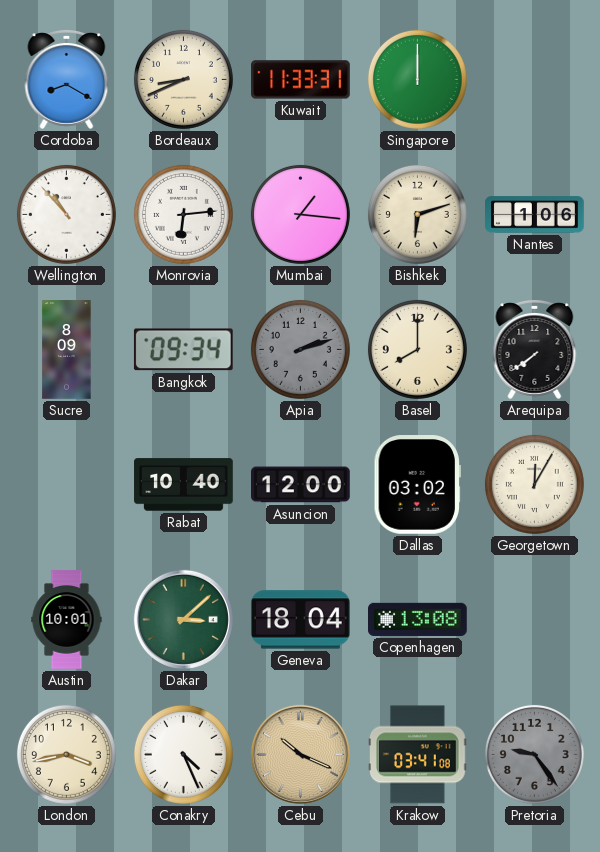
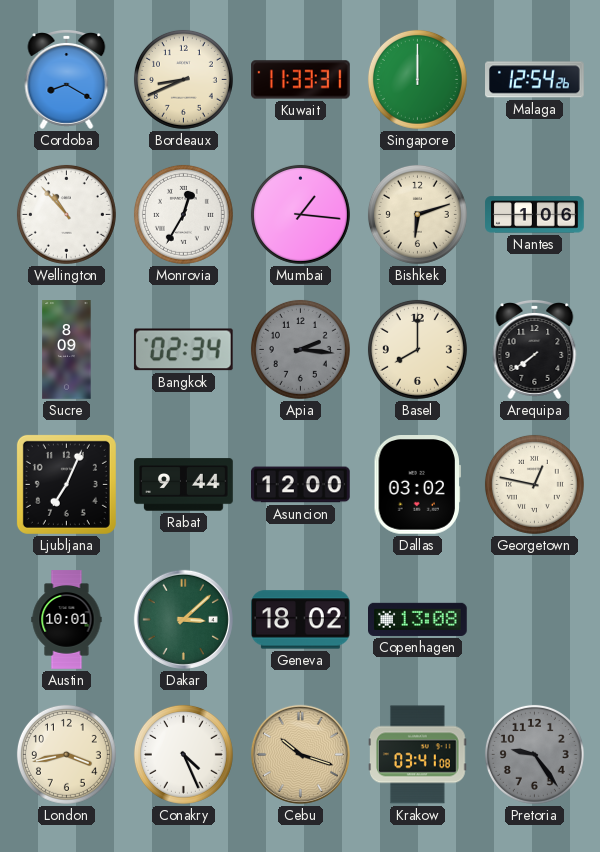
Malaga: none -> 12:54 (535, 80)
Monrovia: 6:14 -> 12:35 (183, 214)
Bangkok: 09:34 -> 02:34 (183, 350)
Apia: 2:12 -> 2:16 (300, 349)
Ljubljana: none -> 7:04 (66, 484)
Rabat: 10:40 -> 9:44 (184, 485)
Georgetown: 12:05 -> 12:47 (534, 484)
Geneva: 18:04 -> 18:02 (301, 620)
Cebu: 10:19 -> 10:18 (300, 754)
